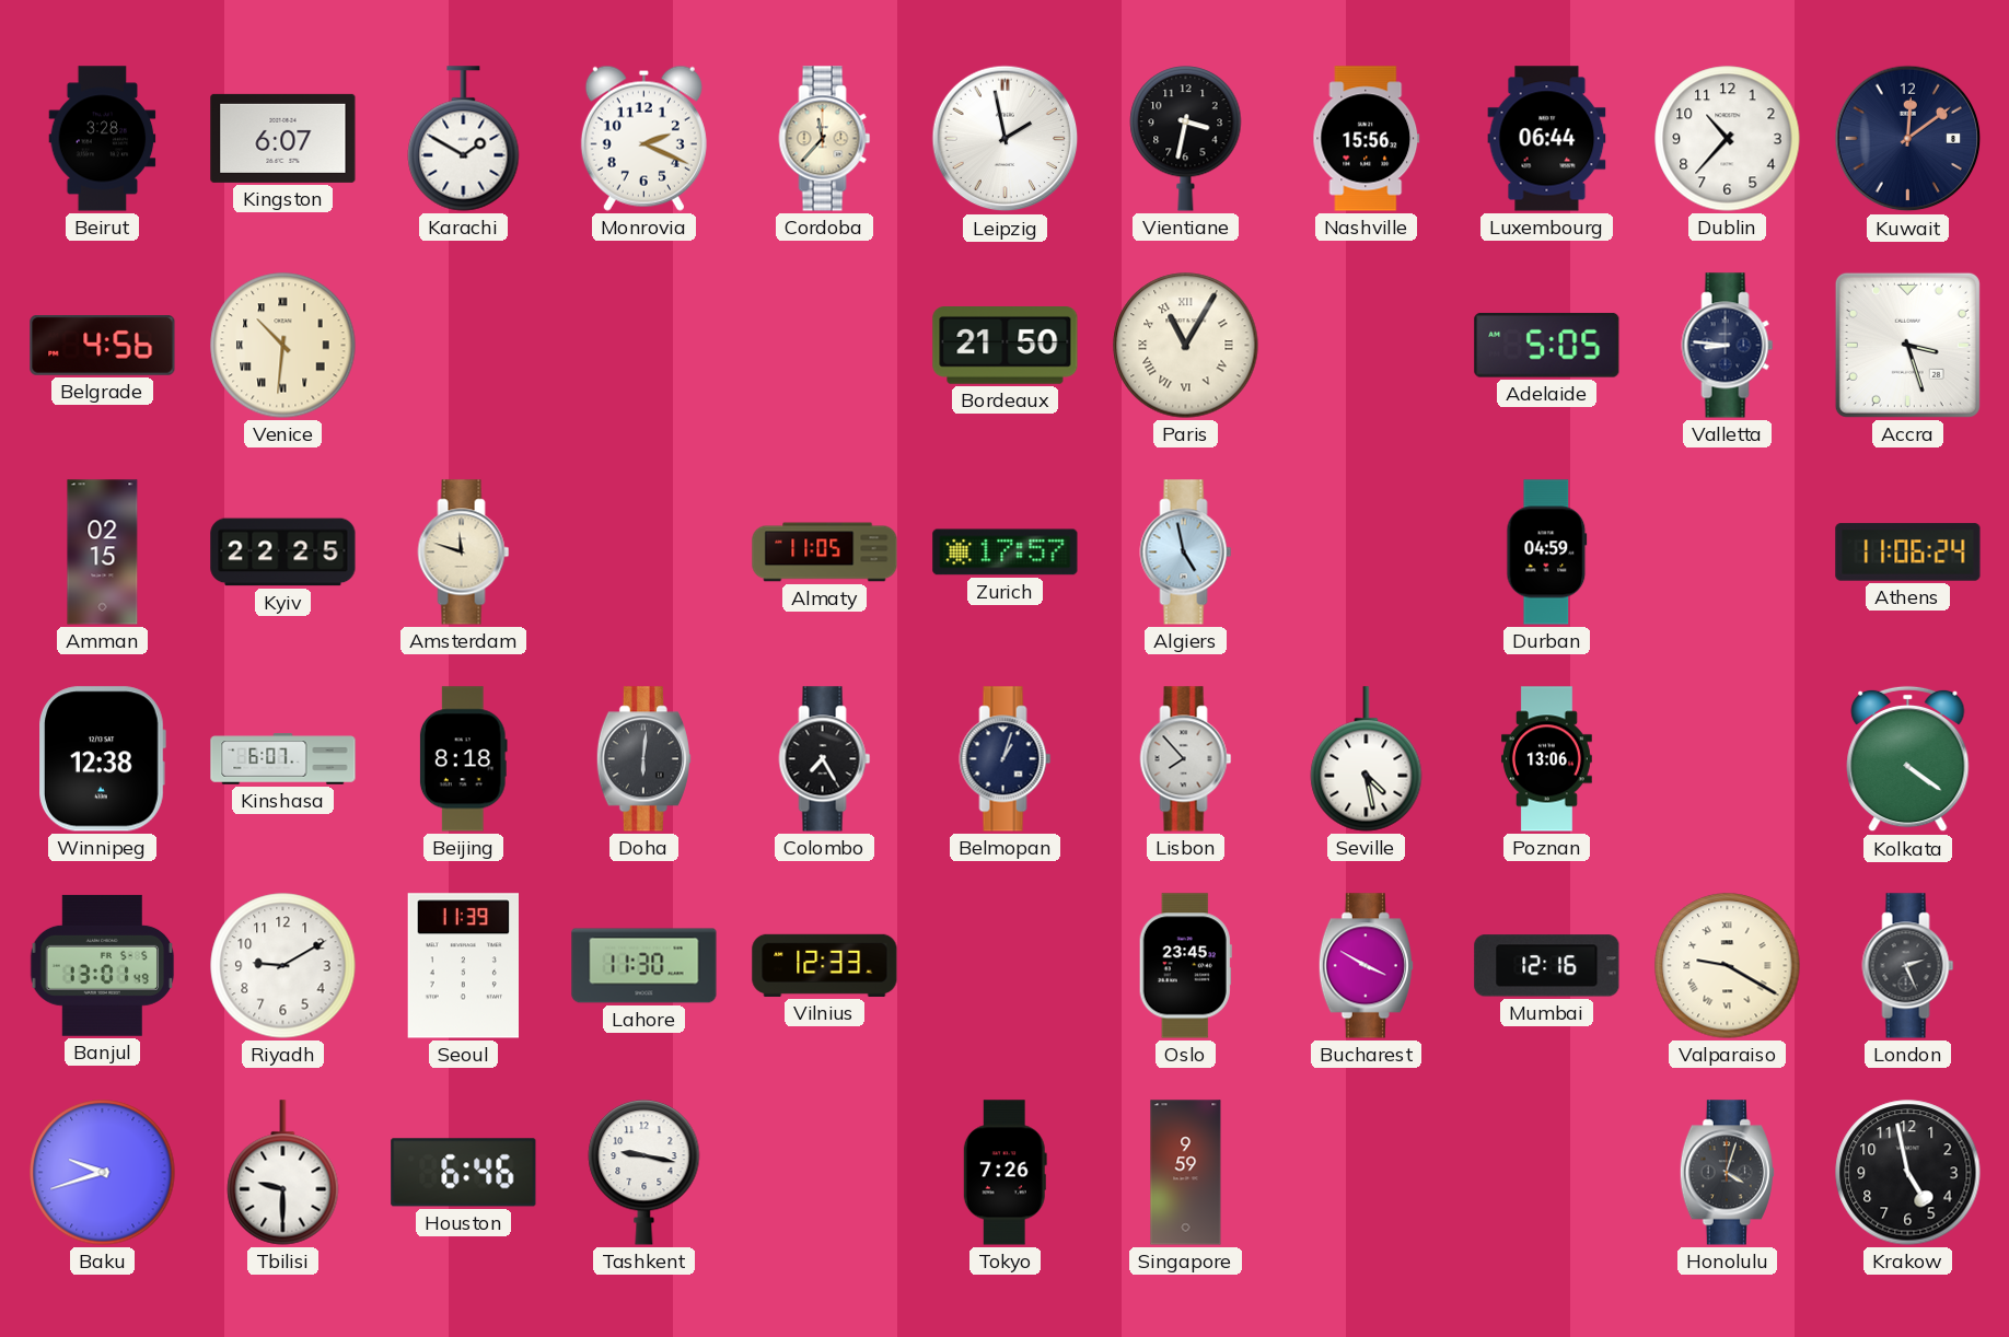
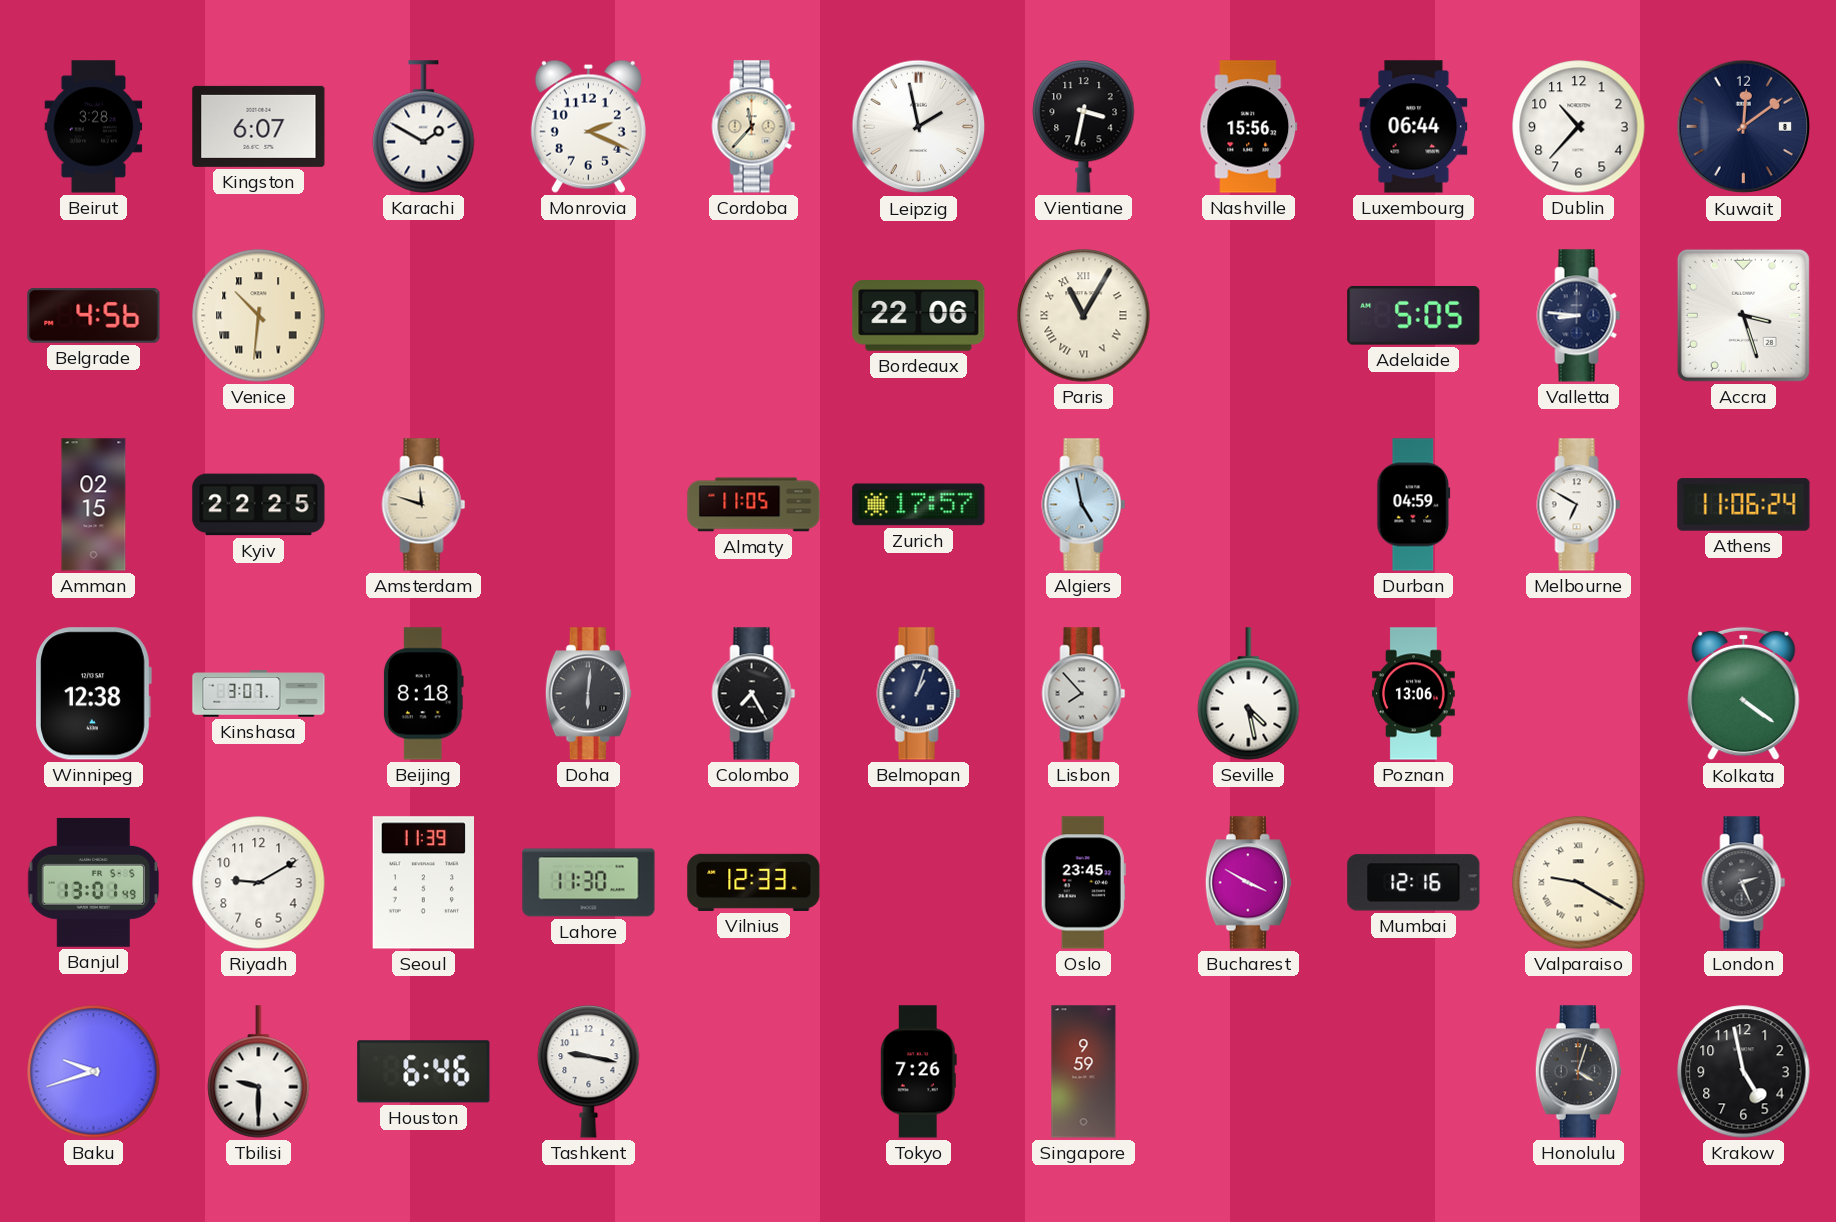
Bordeaux: 21:50 -> 22:06 (919, 316)
Melbourne: none -> 6:50 (1579, 505)
Kinshasa: 6:07 -> 3:07 (259, 694)
